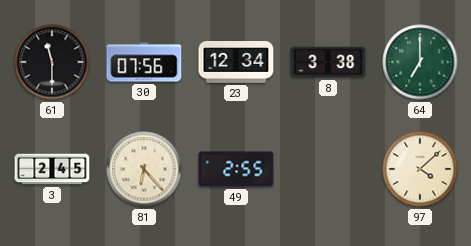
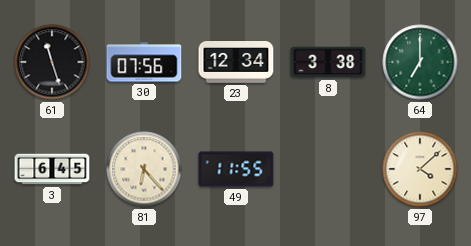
61: 11:30 -> 11:27 (52, 62)
3: 2:45 -> 6:45 (52, 169)
49: 2:55 -> 11:55 (236, 169)
